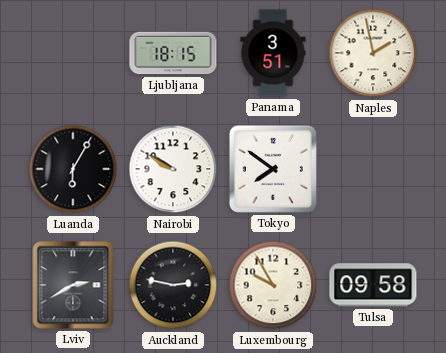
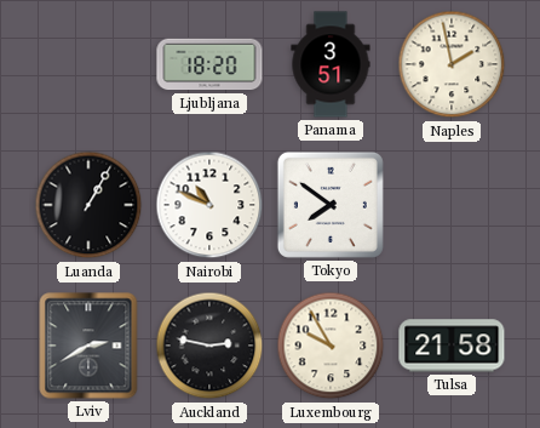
Ljubljana: 18:15 -> 18:20 (209, 64)
Luanda: 6:05 -> 1:05 (88, 205)
Nairobi: 9:50 -> 10:49 (209, 205)
Tulsa: 09:58 -> 21:58 (452, 346)
